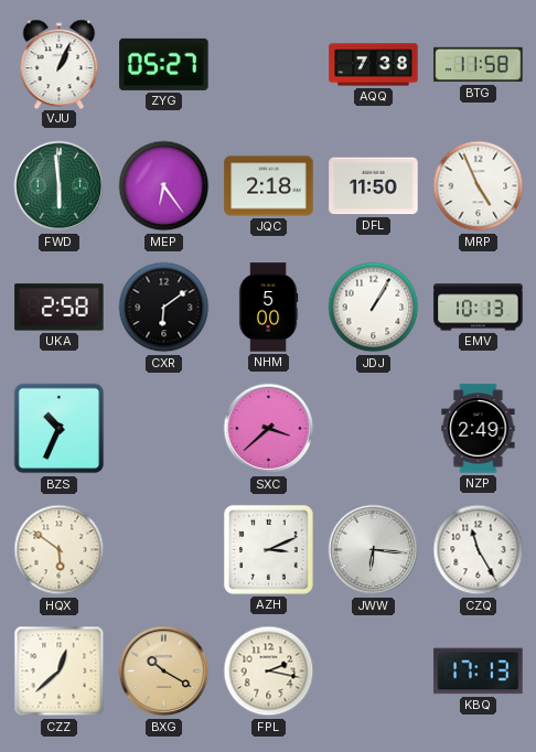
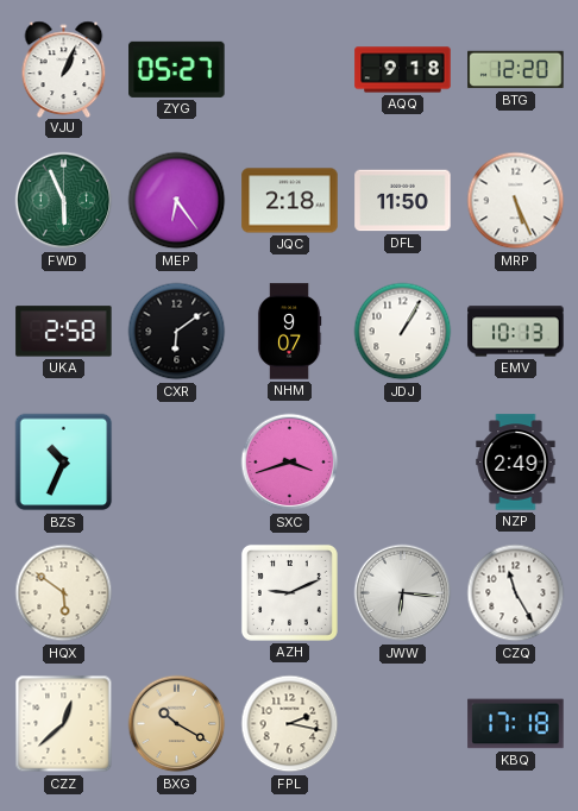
AQQ: 7:38 -> 9:18 (403, 70)
BTG: 11:58 -> 12:20 (516, 70)
FWD: 5:59 -> 5:56 (64, 201)
MRP: 4:56 -> 5:26 (516, 201)
NHM: 5:00 -> 9:07 (289, 332)
SXC: 3:38 -> 3:42 (290, 463)
AZH: 3:11 -> 9:11 (289, 592)
KBQ: 17:13 -> 17:18 (516, 724)
